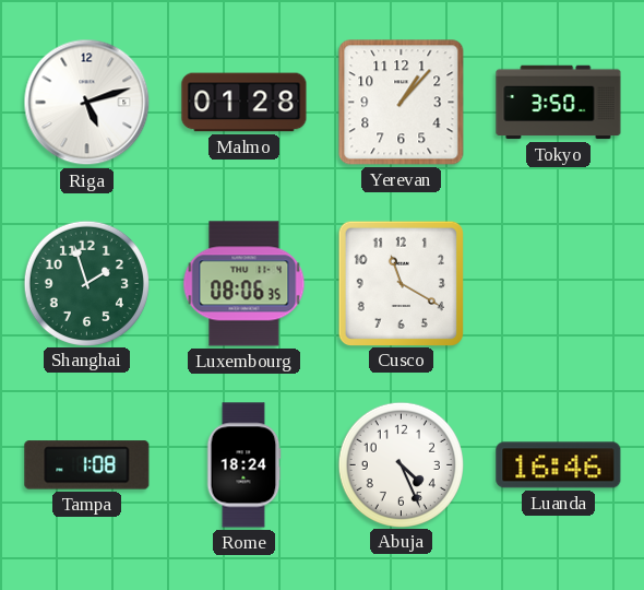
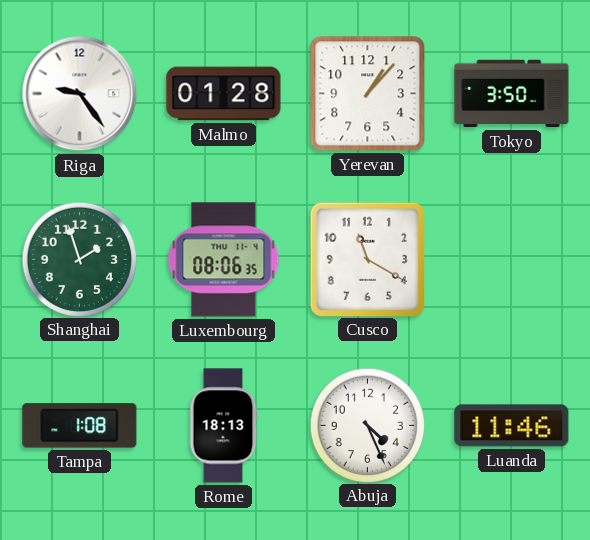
Riga: 5:12 -> 9:24 (80, 94)
Rome: 18:24 -> 18:13 (223, 426)
Luanda: 16:46 -> 11:46 (512, 426)
